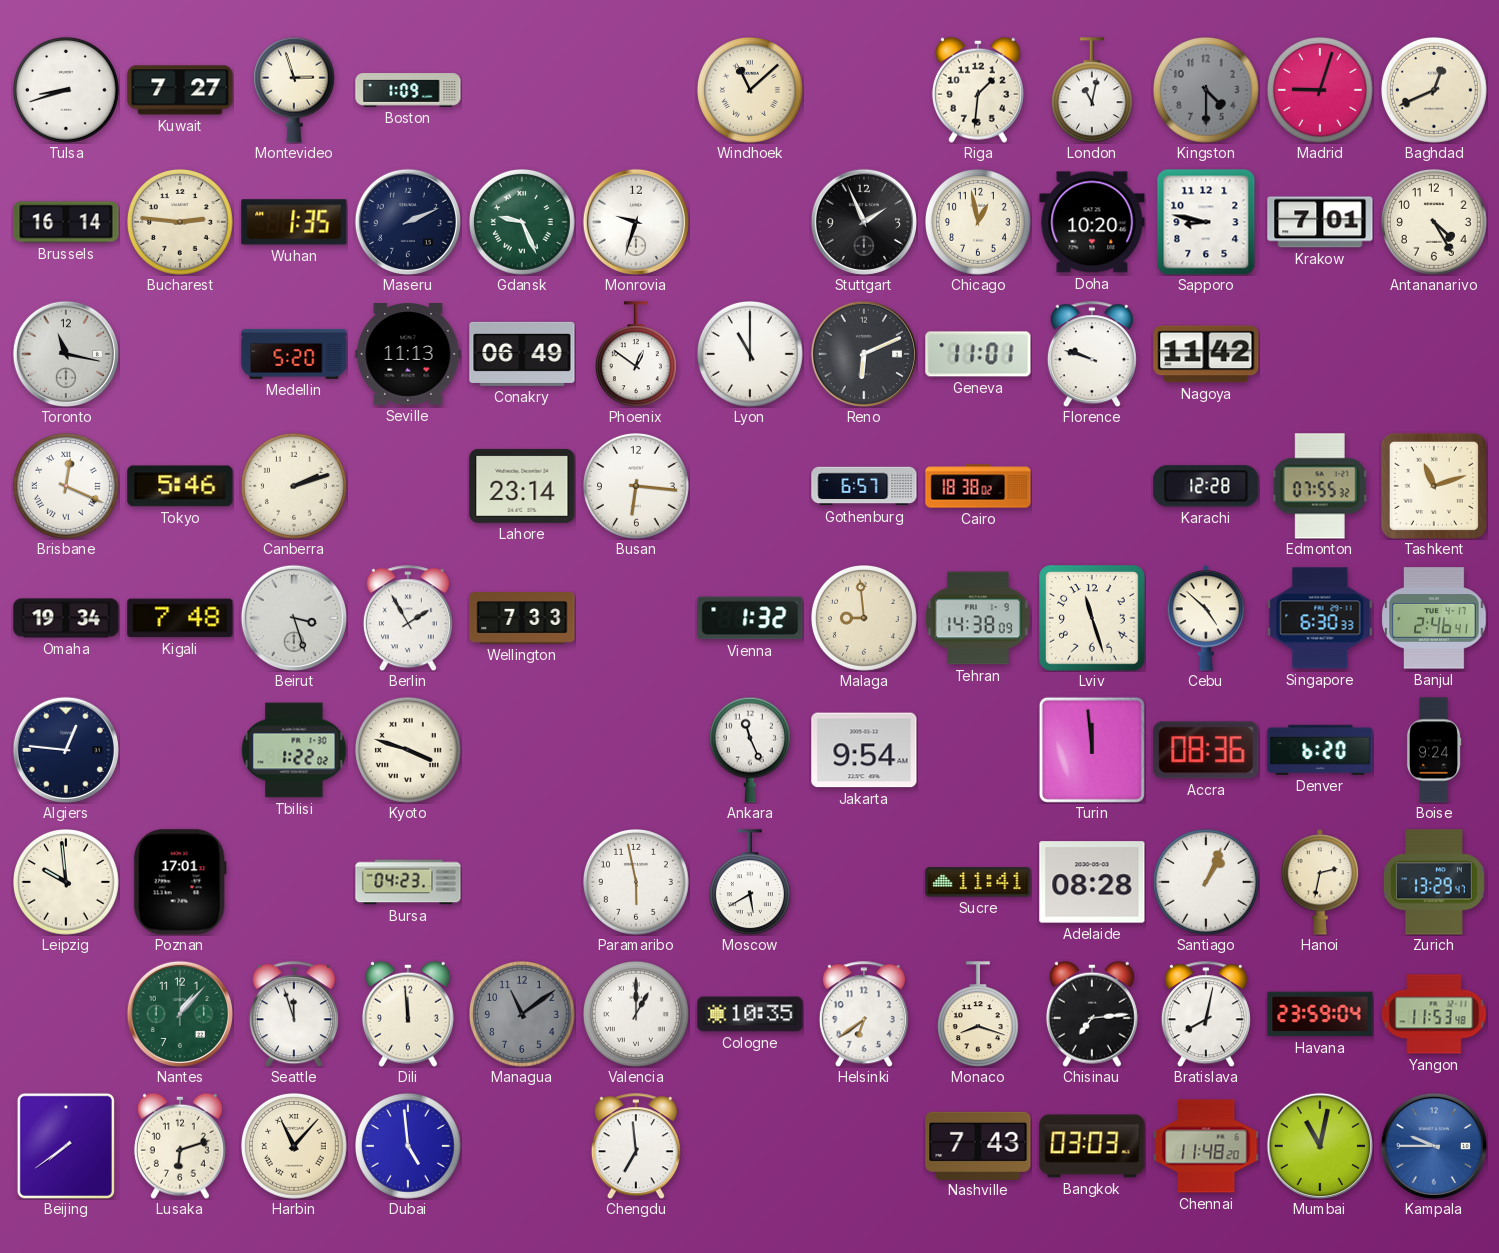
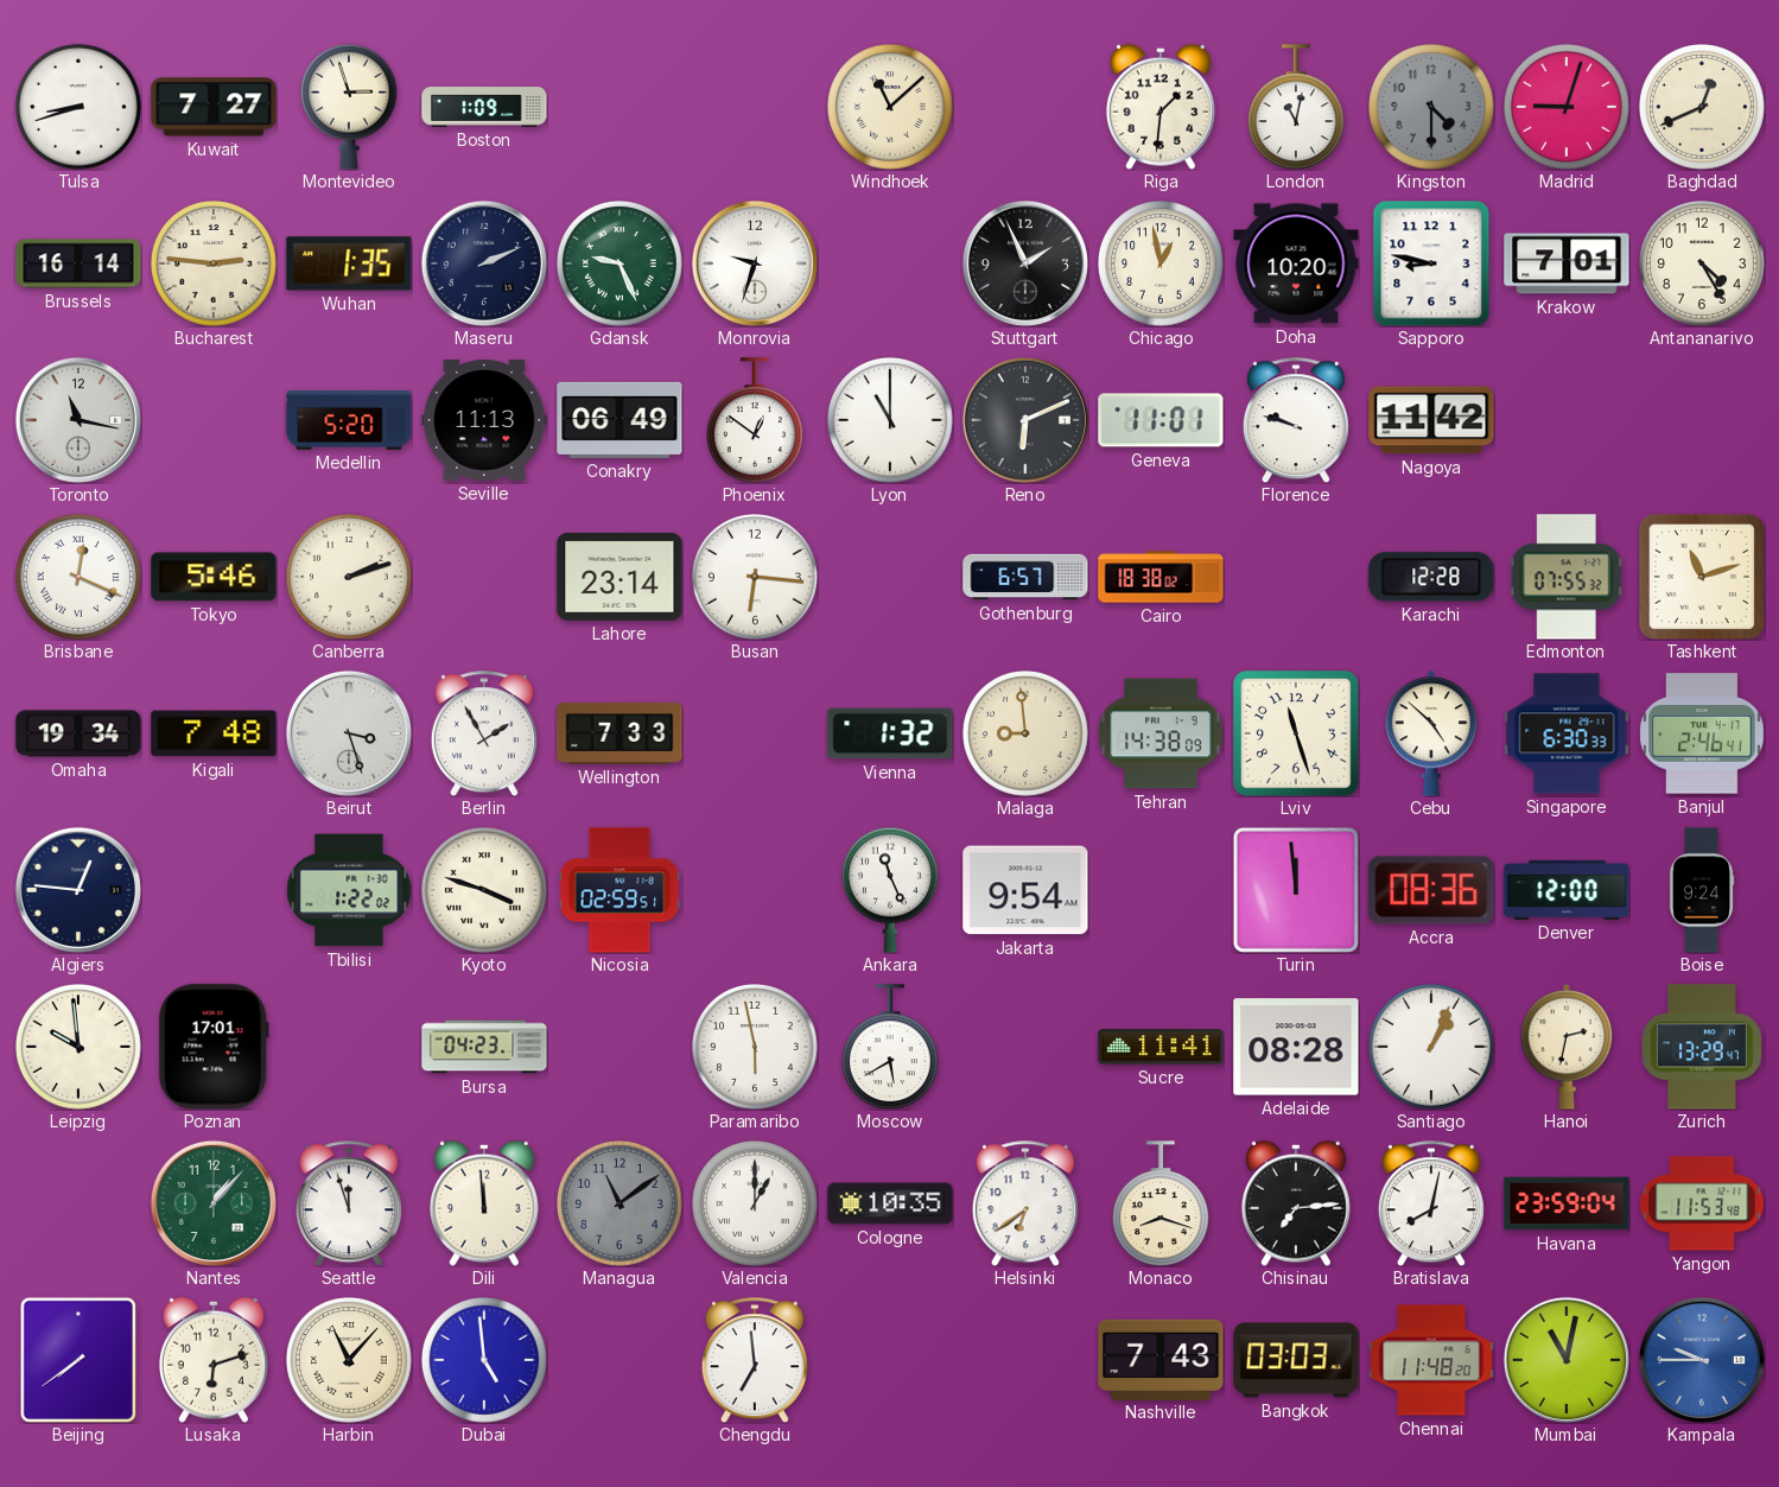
Nicosia: none -> 02:59 (620, 890)
Denver: 6:20 -> 12:00 (1567, 890)
